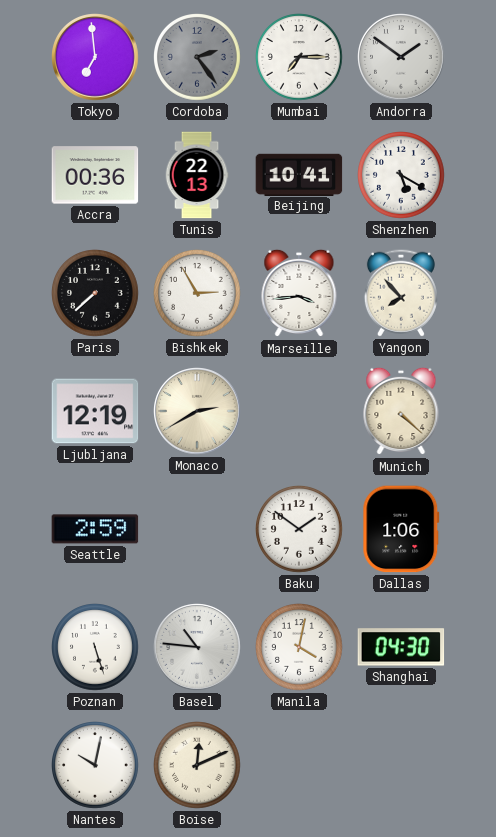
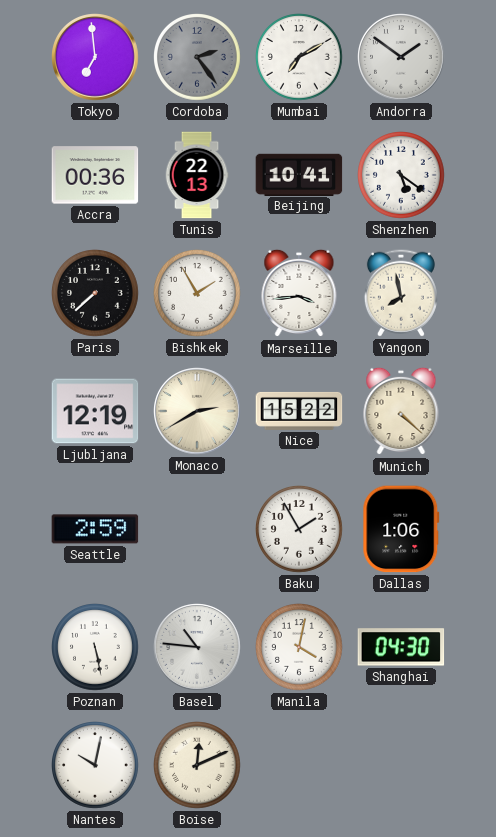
Mumbai: 7:15 -> 7:10 (300, 58)
Shenzhen: 5:20 -> 5:21 (402, 176)
Bishkek: 2:55 -> 1:55 (198, 294)
Yangon: 7:53 -> 7:58 (401, 293)
Nice: none -> 15:22 (299, 411)
Baku: 1:51 -> 1:55 (300, 530)
Poznan: 5:27 -> 5:28 (96, 648)
